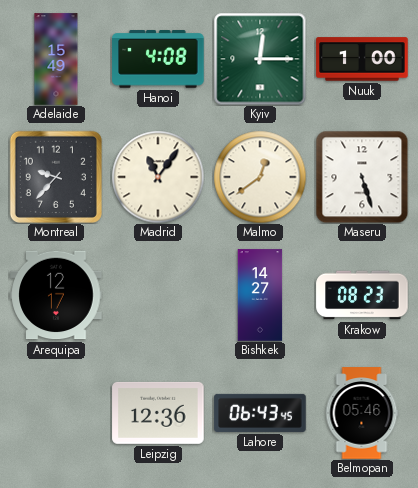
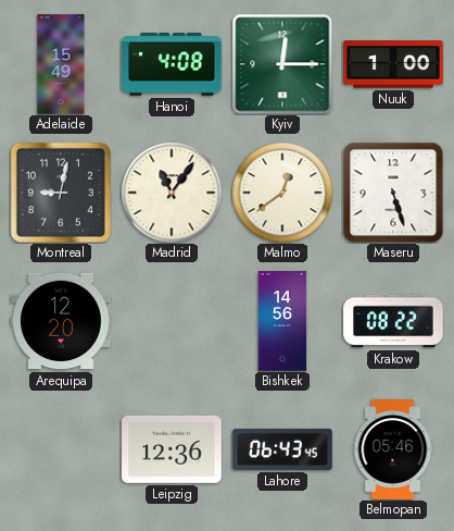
Montreal: 9:37 -> 9:02 (61, 193)
Arequipa: 12:17 -> 12:20 (61, 321)
Bishkek: 14:27 -> 14:56 (282, 321)
Krakow: 08:23 -> 08:22 (393, 321)
